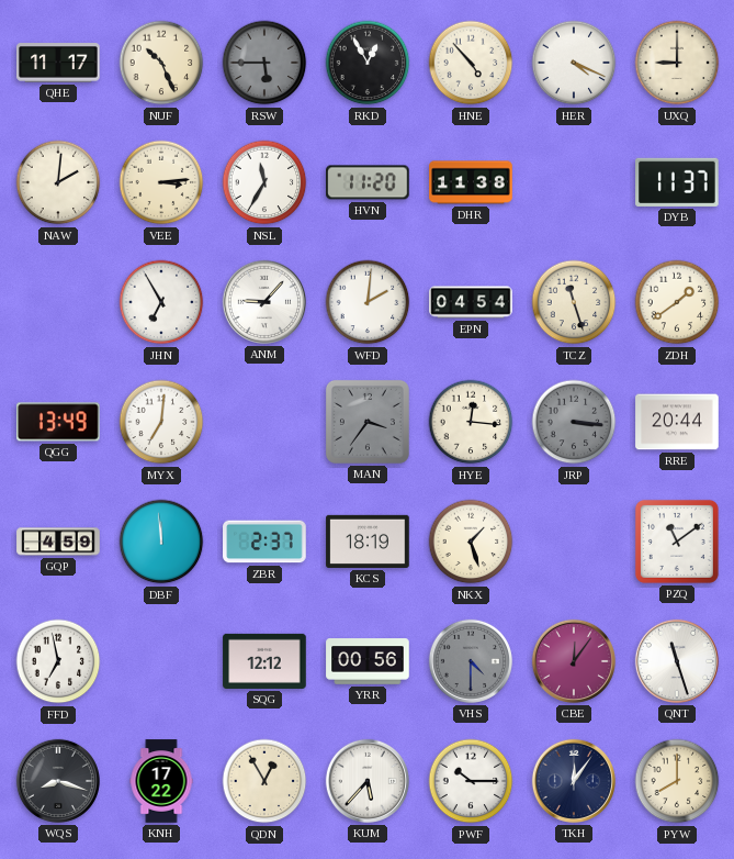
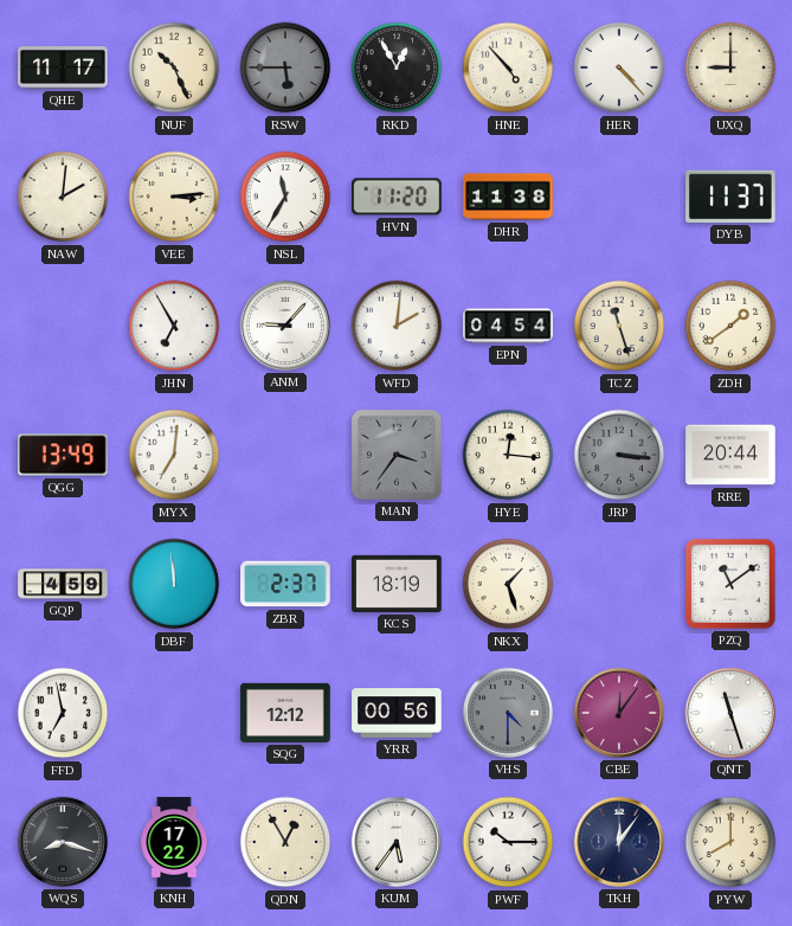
HER: 4:19 -> 4:23 (619, 67)
KUM: 5:37 -> 5:36 (397, 842)
